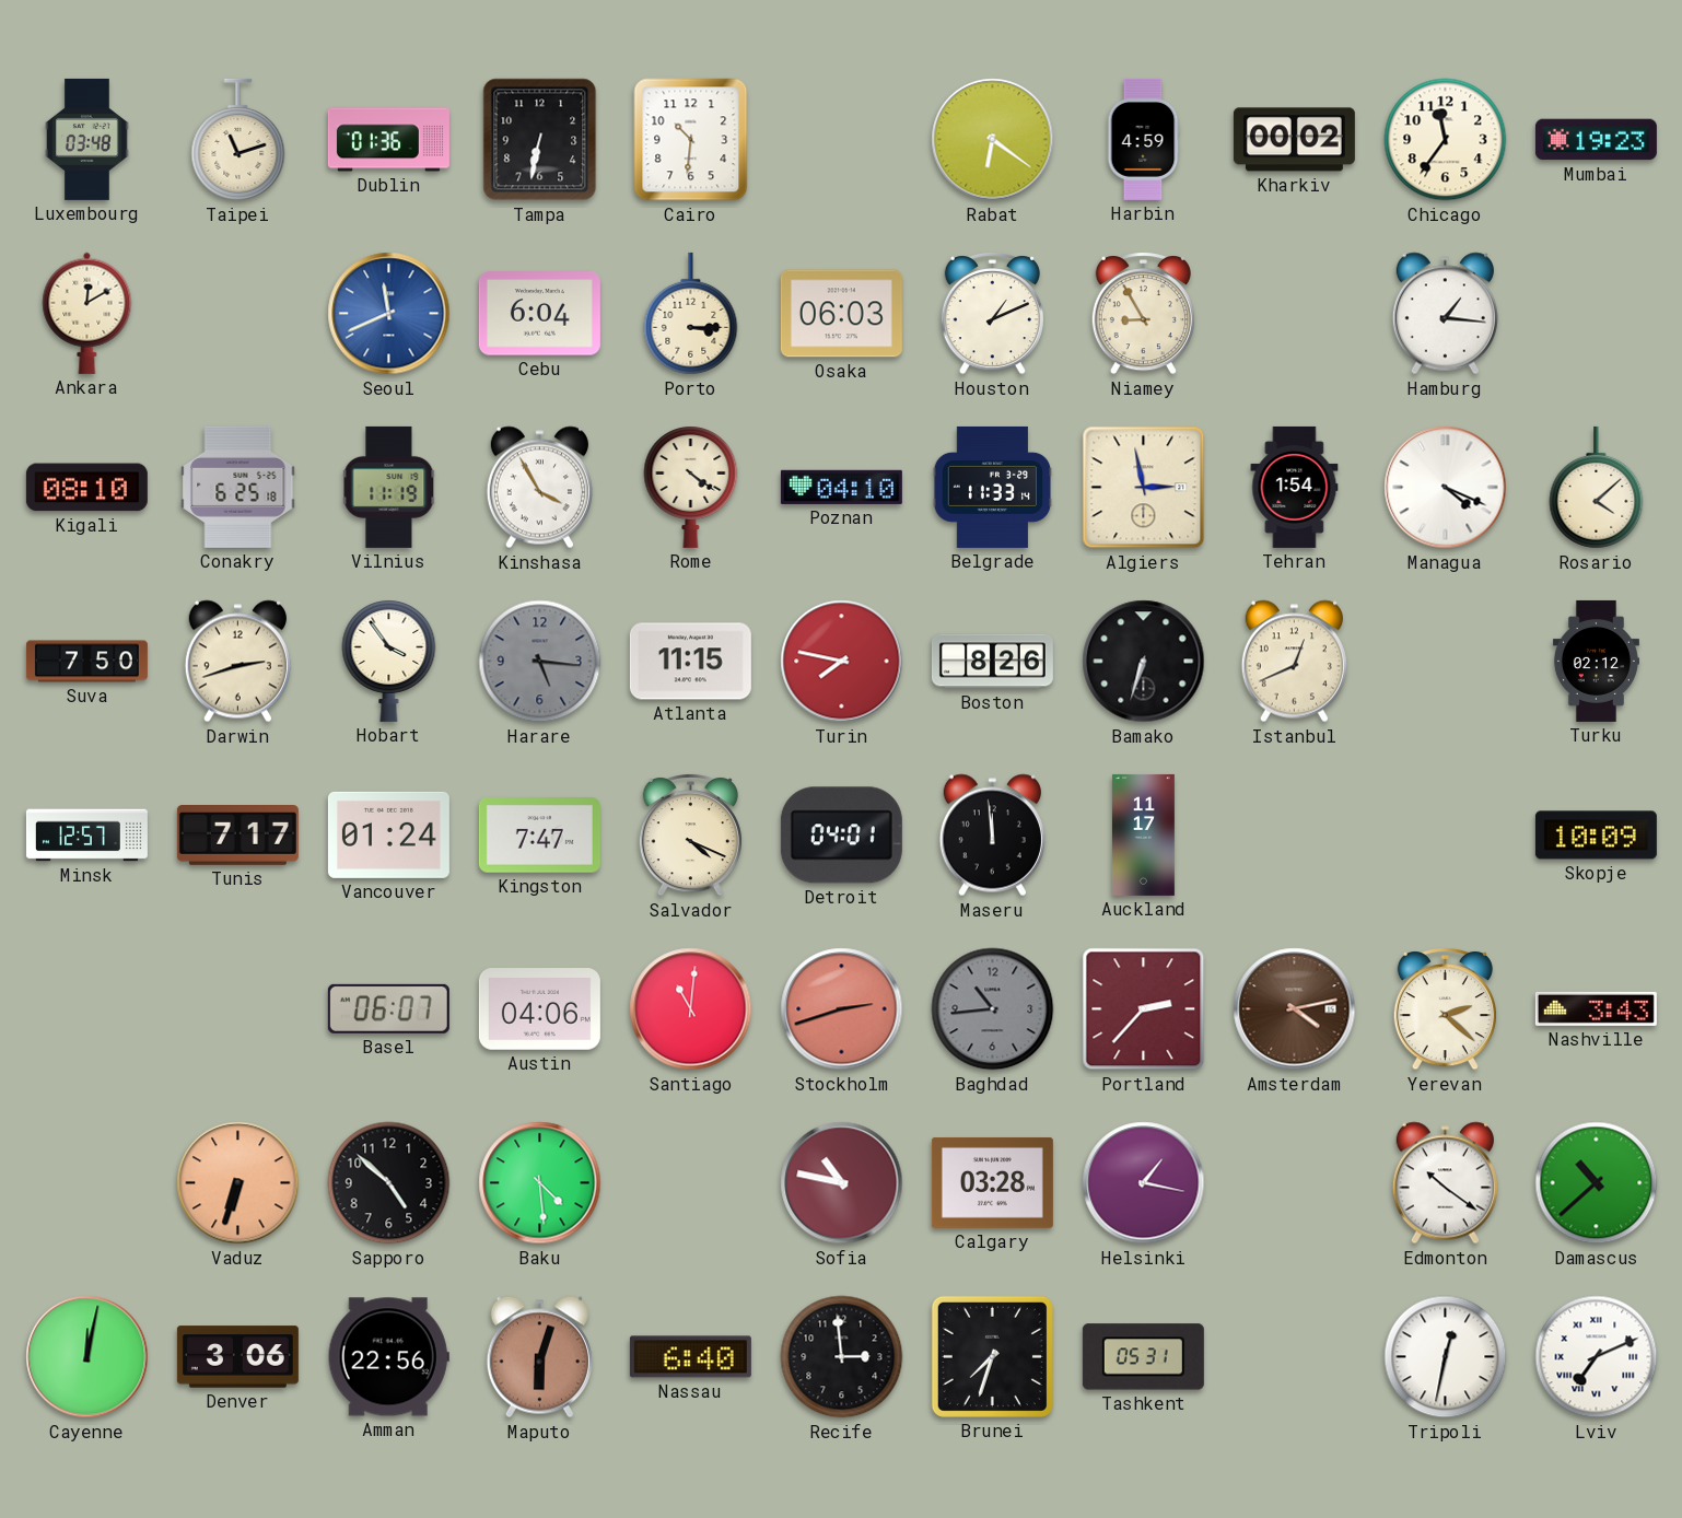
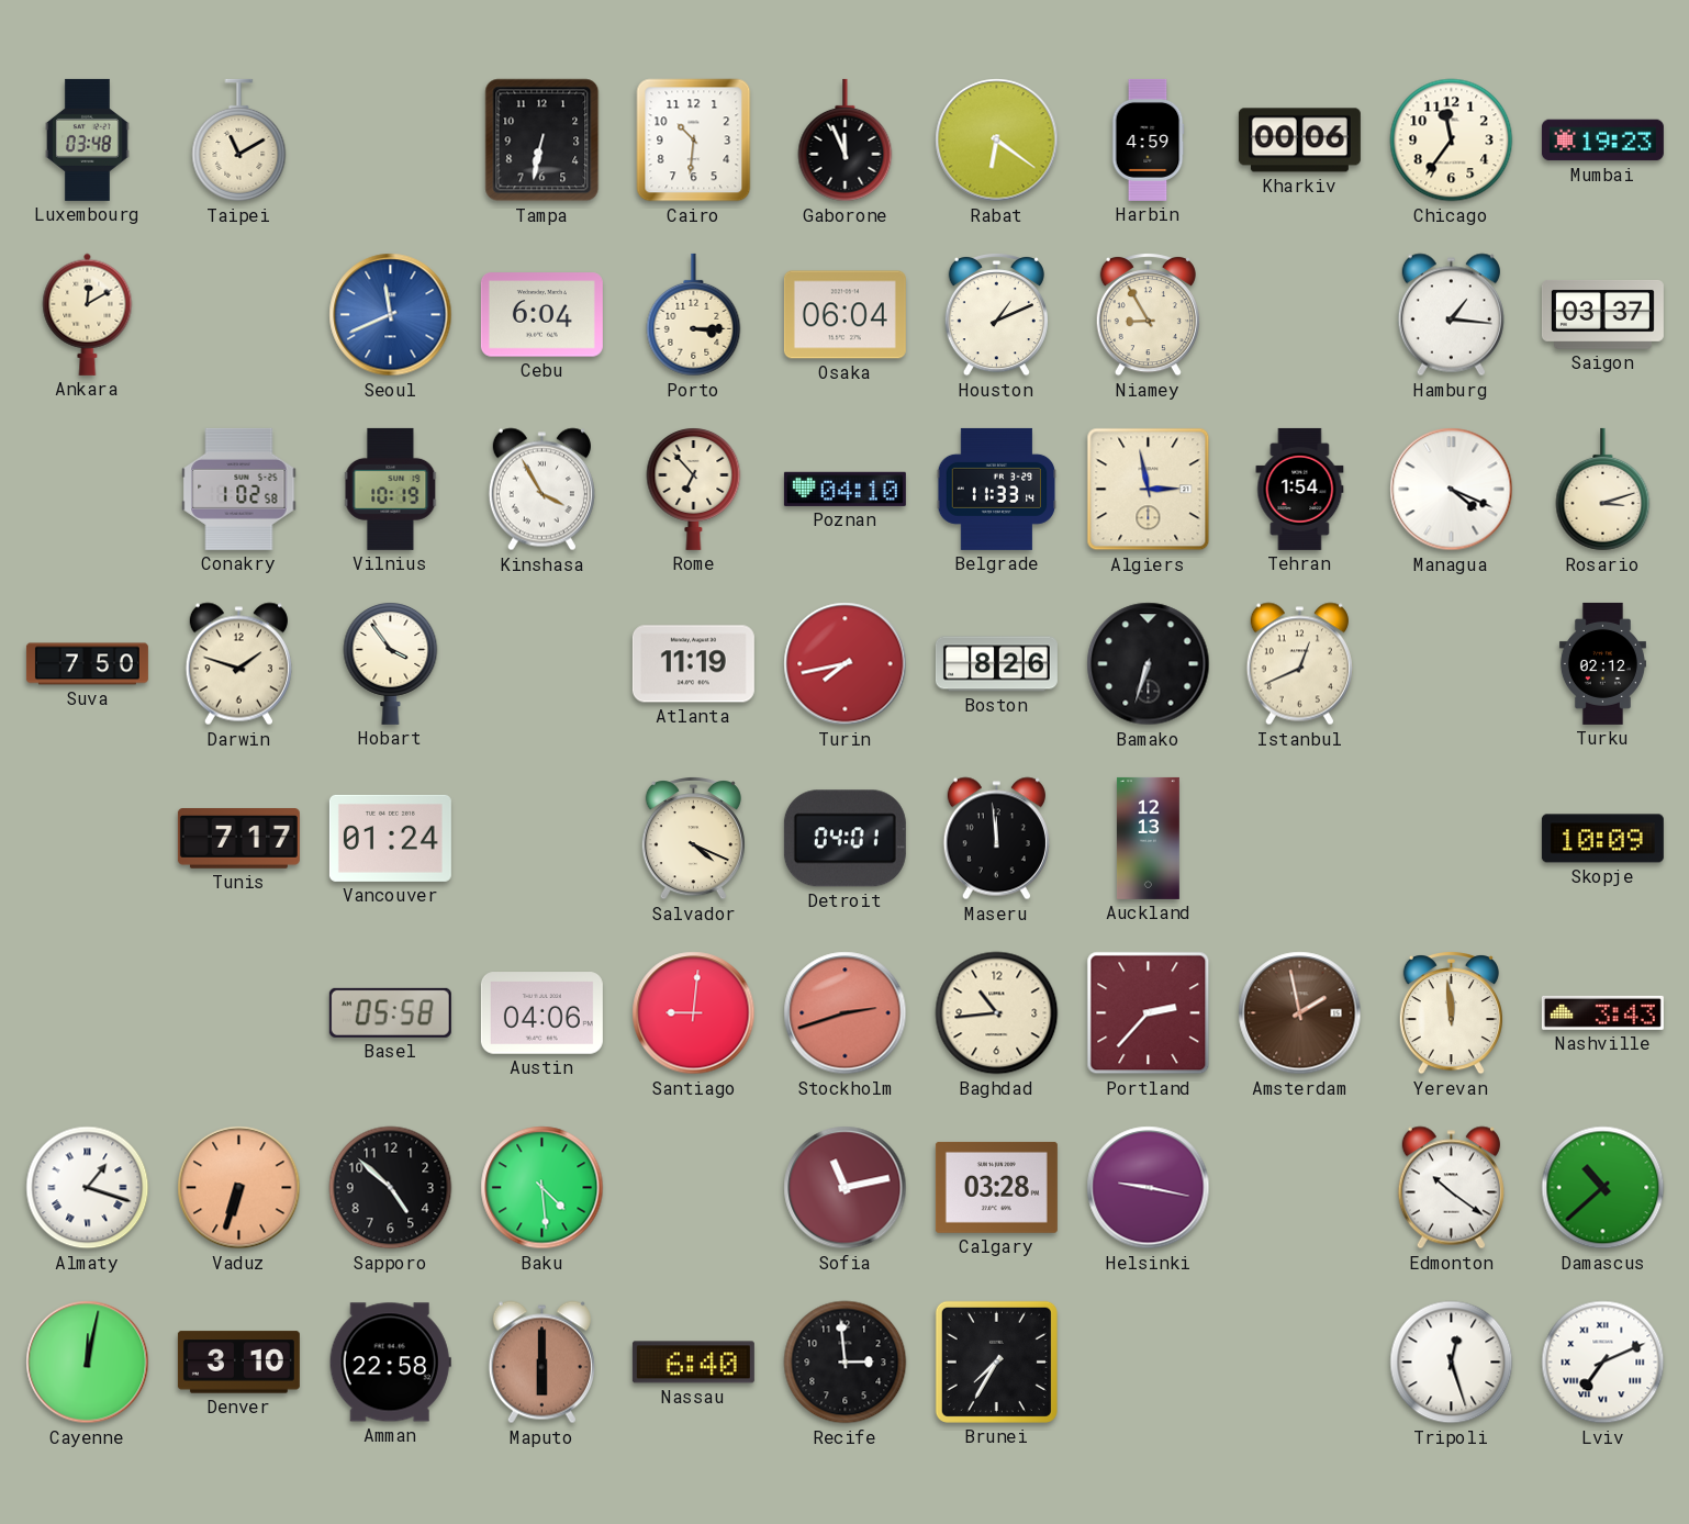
Taipei: 11:12 -> 11:10 (239, 141)
Dublin: 01:36 -> none (388, 140)
Gaborone: none -> 11:56 (846, 141)
Kharkiv: 00:02 -> 00:06 (1299, 141)
Osaka: 06:03 -> 06:04 (844, 315)
Saigon: none -> 03:37 (1602, 315)
Kigali: 08:10 -> none (86, 488)
Conakry: 6:25 -> 1:02 (239, 489)
Vilnius: 11:19 -> 10:19 (391, 489)
Rome: 4:21 -> 6:53 (694, 490)
Rosario: 4:08 -> 3:12 (1603, 490)
Darwin: 2:42 -> 1:48 (238, 664)
Harare: 5:16 -> none (540, 662)
Atlanta: 11:15 -> 11:19 (693, 664)
Turin: 7:47 -> 7:43 (846, 664)
Minsk: 12:57 -> none (86, 836)
Kingston: 7:47 -> none (539, 836)
Auckland: 11:17 -> 12:13 (1148, 838)
Basel: 06:07 -> 05:58 (390, 1012)
Santiago: 11:01 -> 9:01 (694, 1013)
Baghdad dial: grey -> cream (997, 1013)
Amsterdam: 4:13 -> 1:58 (1300, 1013)
Yerevan: 2:22 -> 11:59 (1451, 1013)
Almaty: none -> 1:18 (88, 1188)
Sofia: 10:47 -> 11:13 (846, 1188)
Helsinki: 1:17 -> 9:17 (1149, 1188)
Denver: 3:06 -> 3:10 (238, 1363)
Amman: 22:56 -> 22:58 (390, 1363)
Maputo: 6:03 -> 6:00 (541, 1363)
Brunei: 7:33 -> 7:35 (996, 1361)
Tashkent: 05:31 -> none (1143, 1357)
Tripoli: 12:32 -> 12:27 (1452, 1363)
